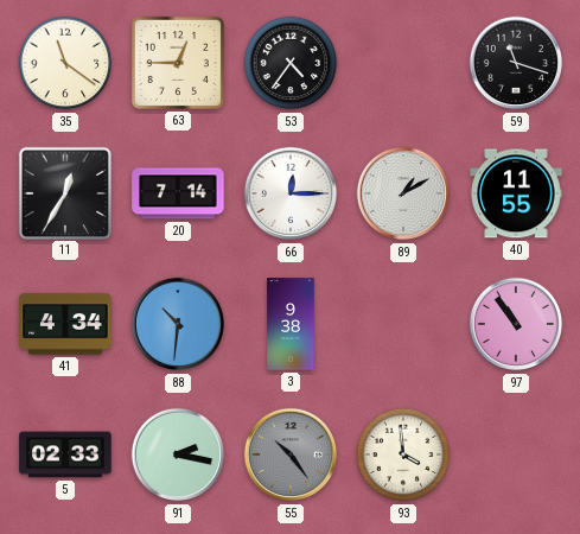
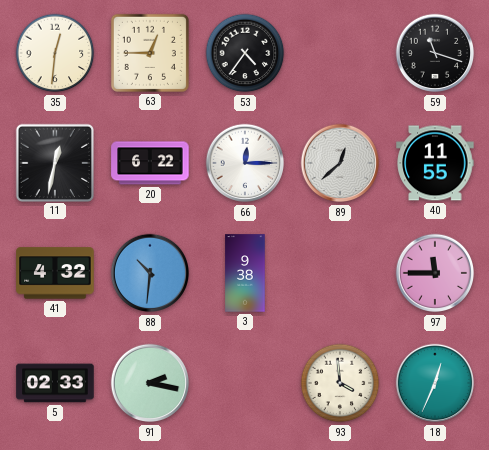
35: 11:21 -> 12:31 (55, 53)
11: 12:35 -> 12:32 (54, 162)
20: 7:14 -> 6:22 (150, 163)
89: 1:10 -> 12:38 (340, 163)
41: 4:34 -> 4:32 (55, 273)
97: 10:54 -> 11:45 (435, 273)
55: 10:24 -> none (291, 454)
18: none -> 12:34 (435, 383)
